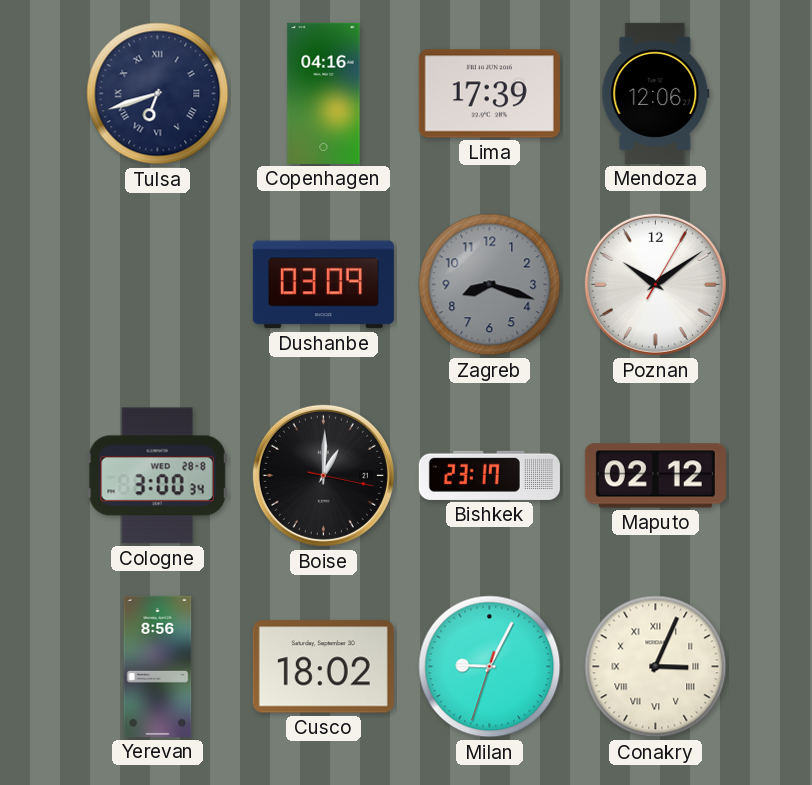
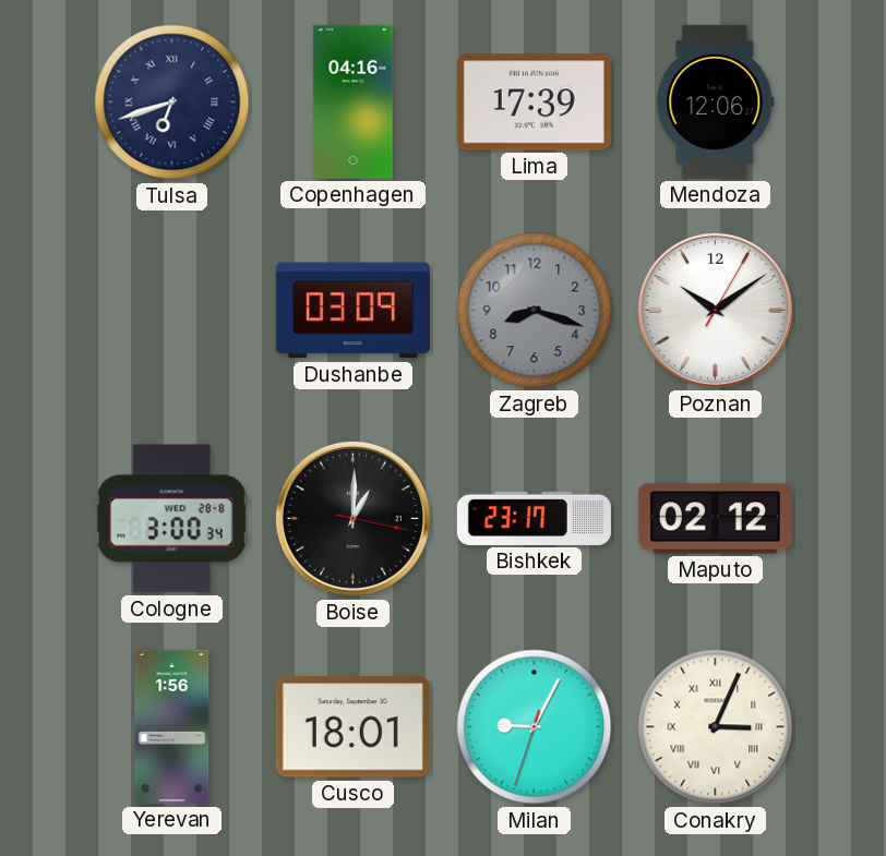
Yerevan: 8:56 -> 1:56 (172, 726)
Cusco: 18:02 -> 18:01 (352, 727)
